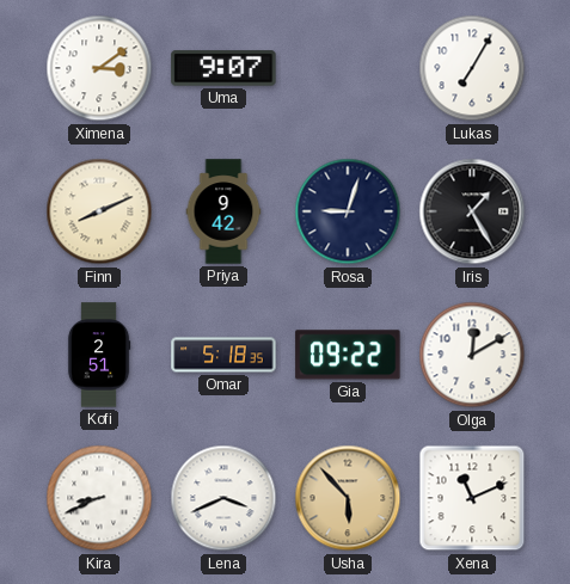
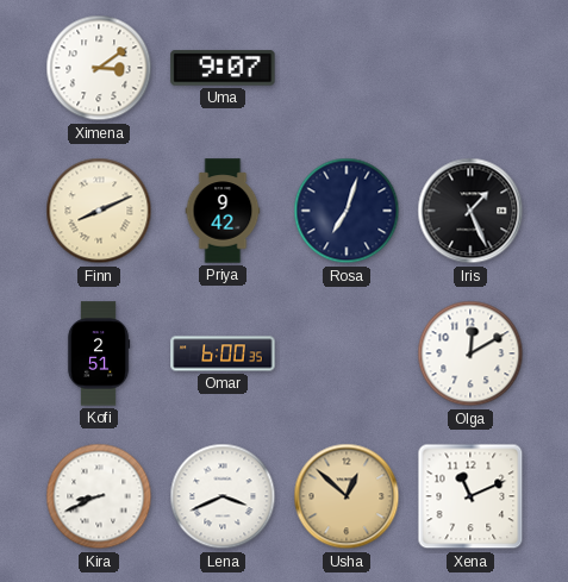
Lukas: 7:05 -> none (472, 68)
Rosa: 9:03 -> 7:03 (347, 211)
Iris: 1:25 -> 1:26 (470, 211)
Omar: 5:18 -> 6:00 (223, 353)
Gia: 09:22 -> none (348, 355)
Usha: 5:53 -> 12:52 (347, 496)
